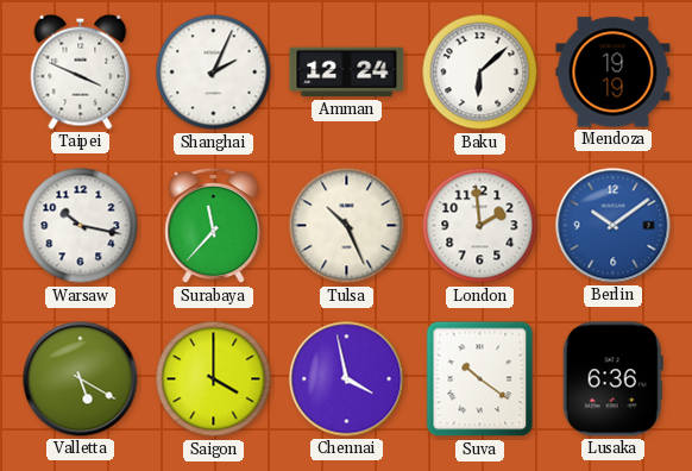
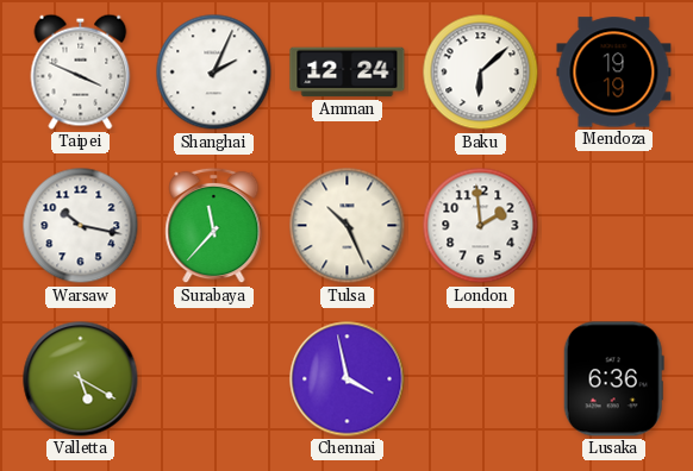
Berlin: 10:09 -> none (614, 226)
Saigon: 4:00 -> none (214, 379)
Suva: 10:21 -> none (480, 379)
